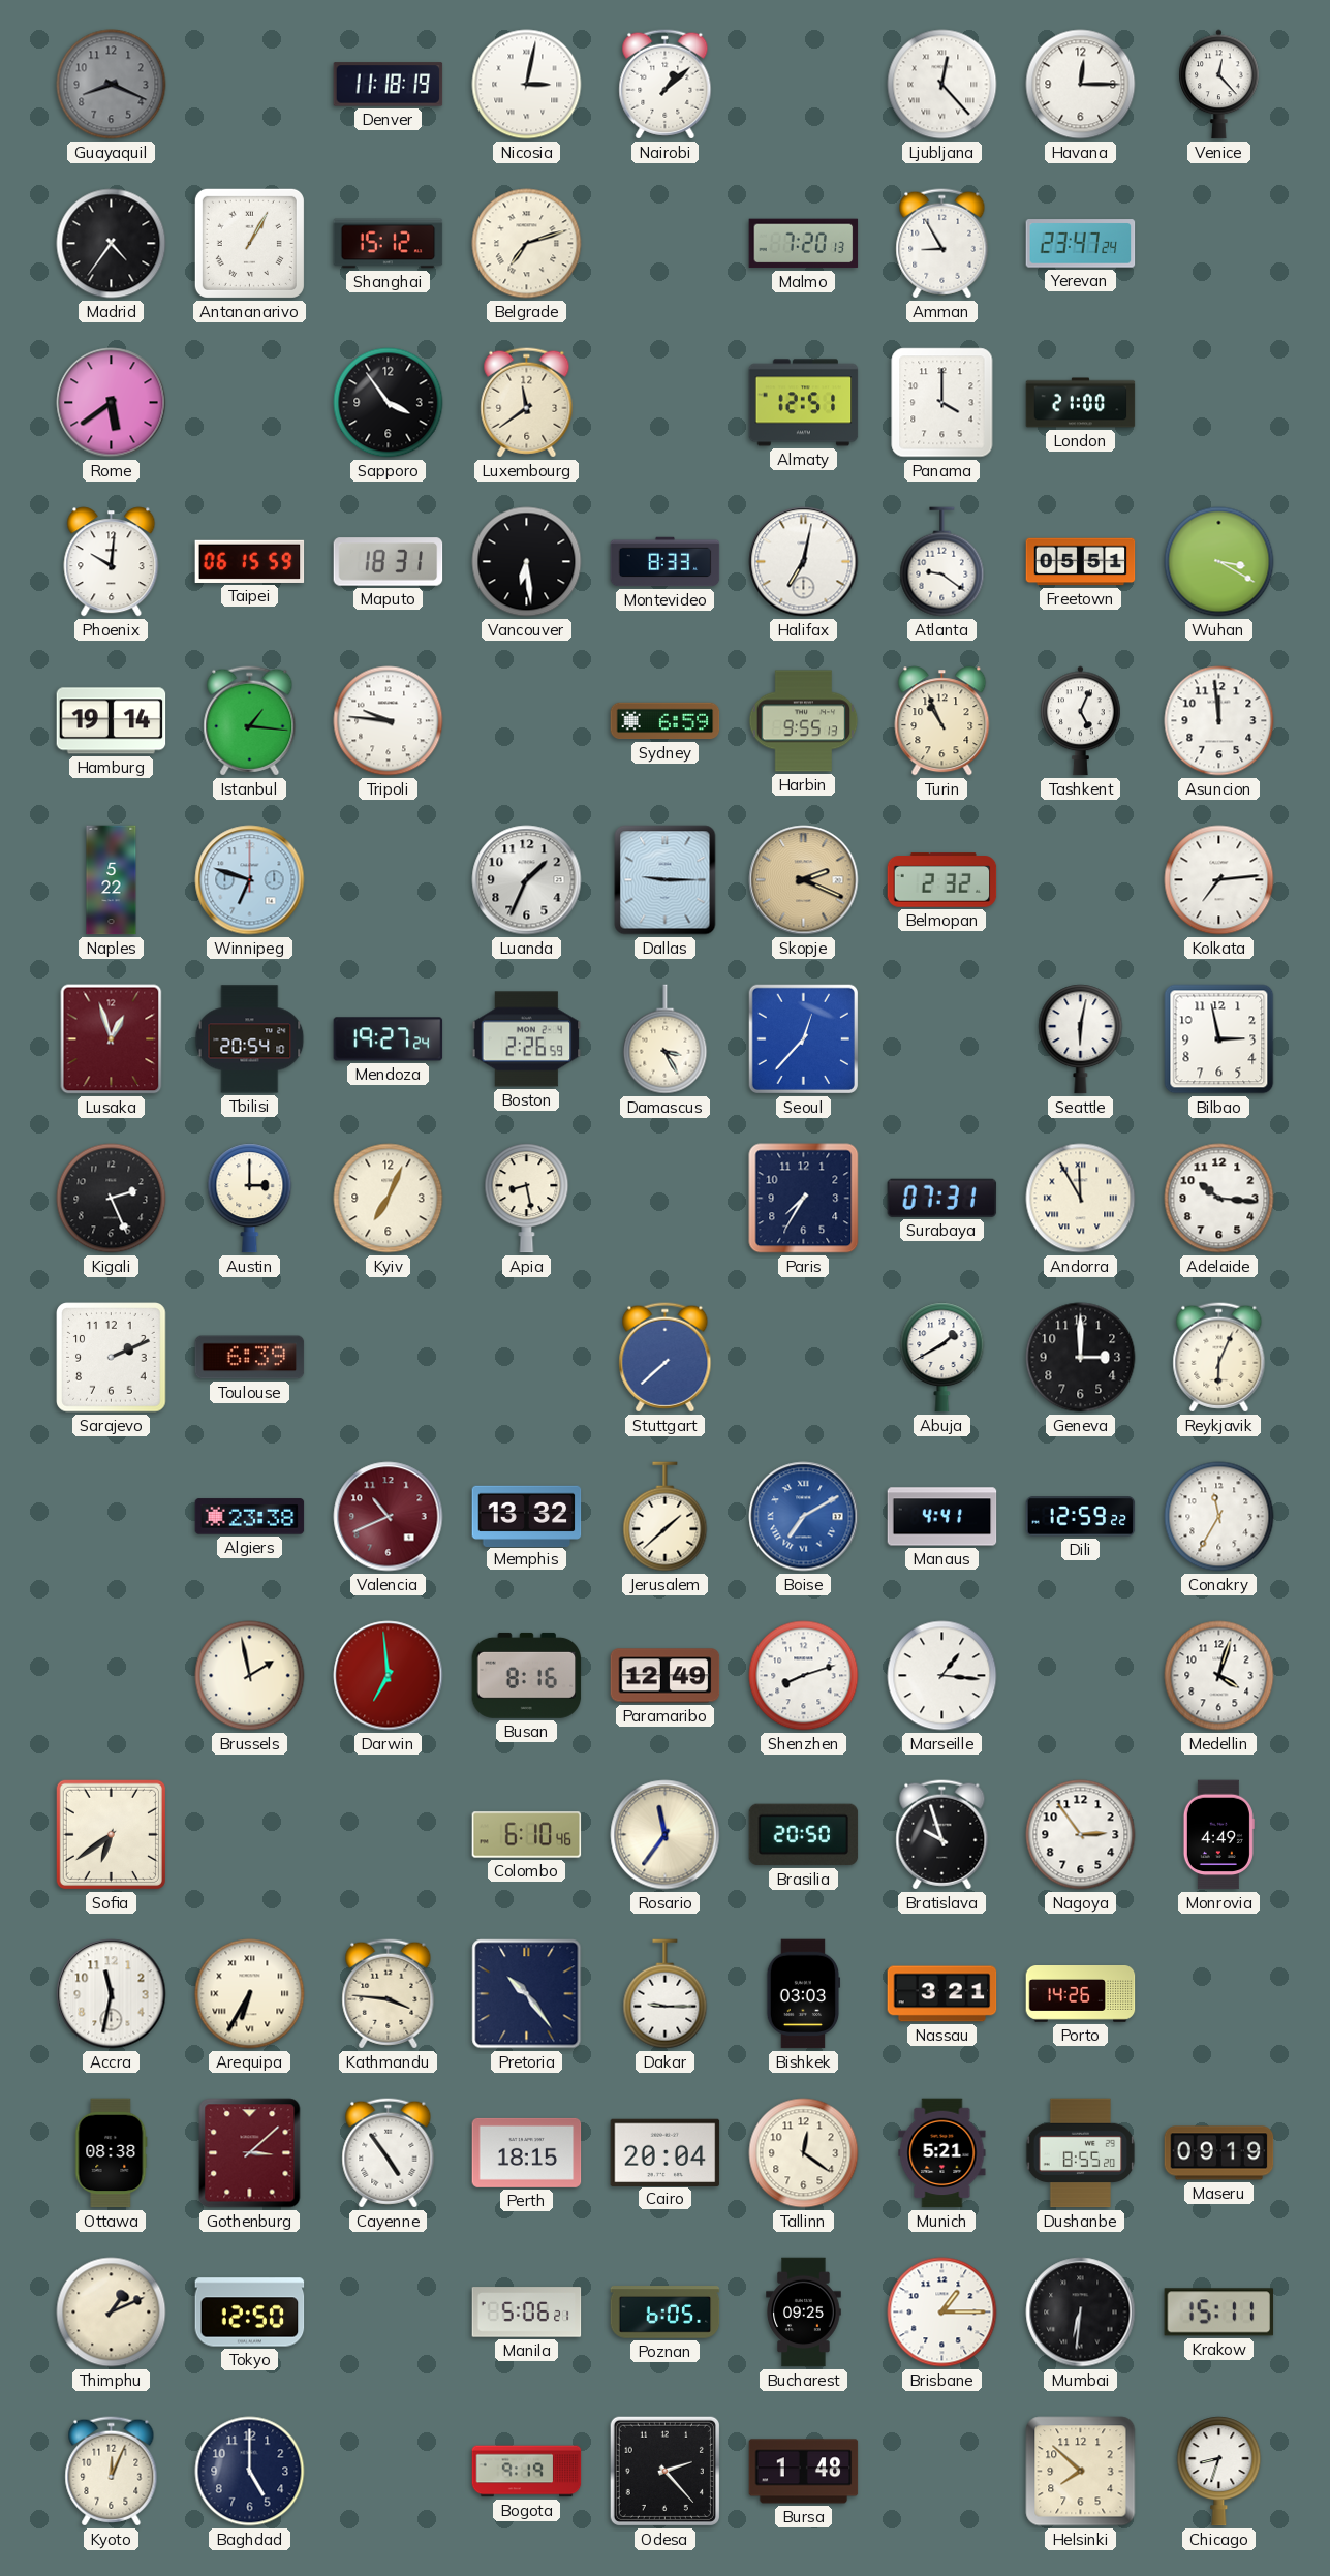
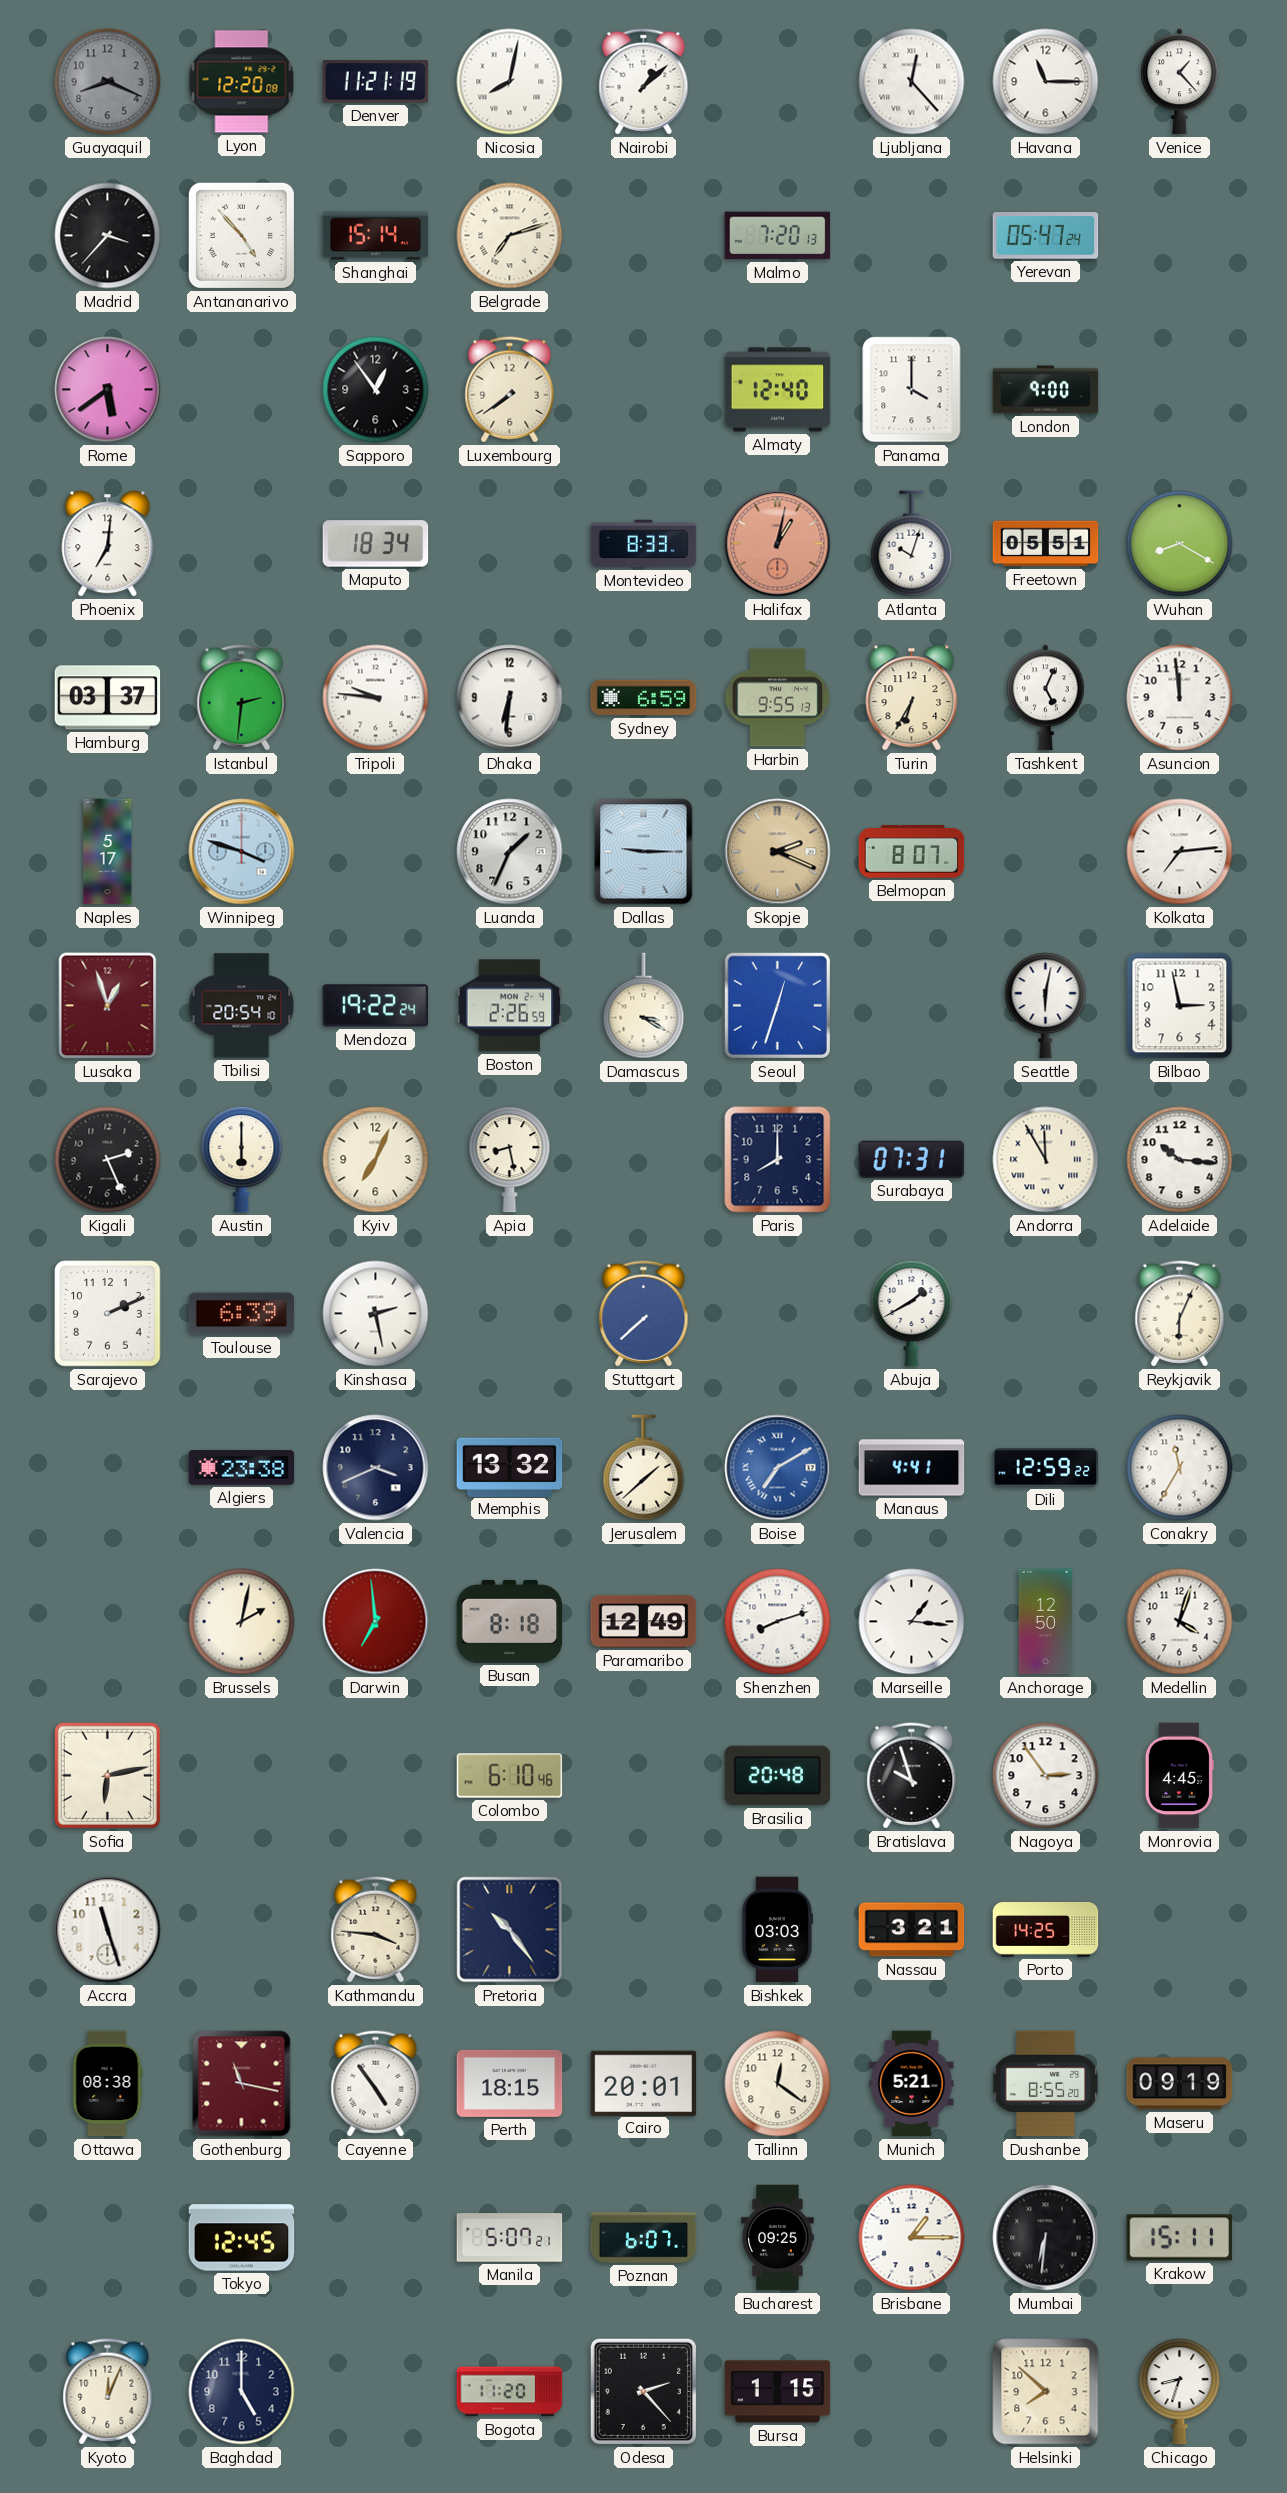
Lyon: none -> 12:20 (242, 82)
Denver: 11:18 -> 11:21 (376, 82)
Nicosia: 3:02 -> 8:02 (510, 82)
Havana: 12:15 -> 11:15 (1046, 82)
Venice: 12:23 -> 1:23 (1180, 82)
Madrid: 4:36 -> 3:37 (108, 236)
Antananarivo: 1:05 -> 4:53 (241, 235)
Shanghai: 15:12 -> 15:14 (376, 236)
Amman: 8:55 -> none (942, 244)
Yerevan: 23:47 -> 05:47 (1046, 236)
Sapporo: 3:54 -> 12:54 (376, 390)
Luxembourg: 11:39 -> 7:39 (510, 390)
Almaty: 12:51 -> 12:40 (778, 390)
London: 21:00 -> 9:00 (1046, 390)
Phoenix: 10:01 -> 7:01 (108, 544)
Taipei: 06:15 -> none (250, 561)
Maputo: 18:31 -> 18:34 (376, 544)
Vancouver: 6:29 -> none (527, 562)
Halifax: 7:02 -> 1:02 (778, 544)
Halifax dial: white -> salmon (778, 544)
Atlanta: 9:21 -> 10:03 (912, 544)
Wuhan: 3:20 -> 8:20 (1180, 544)
Hamburg: 19:14 -> 03:37 (108, 698)
Istanbul: 1:16 -> 2:31 (242, 698)
Dhaka: none -> 6:31 (510, 698)
Turin: 10:56 -> 6:35 (912, 698)
Naples: 5:22 -> 5:17 (108, 852)
Winnipeg: 6:48 -> 3:48 (242, 852)
Belmopan: 2:32 -> 8:07 (912, 852)
Mendoza: 19:27 -> 19:22 (376, 1006)
Damascus: 3:25 -> 3:20 (644, 1006)
Seoul: 12:37 -> 12:33 (777, 1005)
Austin: 3:00 -> 6:00 (242, 1160)
Paris: 7:35 -> 8:00 (778, 1160)
Kinshasa: none -> 2:28 (376, 1314)
Geneva: 3:00 -> none (1081, 1358)
Valencia: 10:41 -> 3:41 (376, 1468)
Valencia dial: burgundy -> navy (376, 1468)
Brussels: 1:58 -> 2:02 (242, 1622)
Busan: 8:16 -> 8:18 (510, 1621)
Anchorage: none -> 12:50 (1046, 1622)
Sofia: 6:39 -> 6:13 (107, 1775)
Rosario: 11:36 -> none (666, 1835)
Brasilia: 20:50 -> 20:48 (778, 1776)
Monrovia: 4:49 -> 4:45 (1179, 1776)
Accra: 11:32 -> 11:27 (108, 1930)
Arequipa: 6:35 -> none (250, 1994)
Dakar: 9:15 -> none (666, 1994)
Porto: 14:26 -> 14:25 (1046, 1930)
Gothenburg: 3:08 -> 11:17 (242, 2084)
Cairo: 20:04 -> 20:01 (644, 2083)
Thimphu: 1:11 -> none (112, 2313)
Tokyo: 12:50 -> 12:45 (242, 2238)
Manila: 5:06 -> 5:07 (510, 2238)
Poznan: 6:05 -> 6:07 (644, 2238)
Bogota: 9:19 -> 11:20 (510, 2392)
Bursa: 1:48 -> 1:15 (778, 2392)
